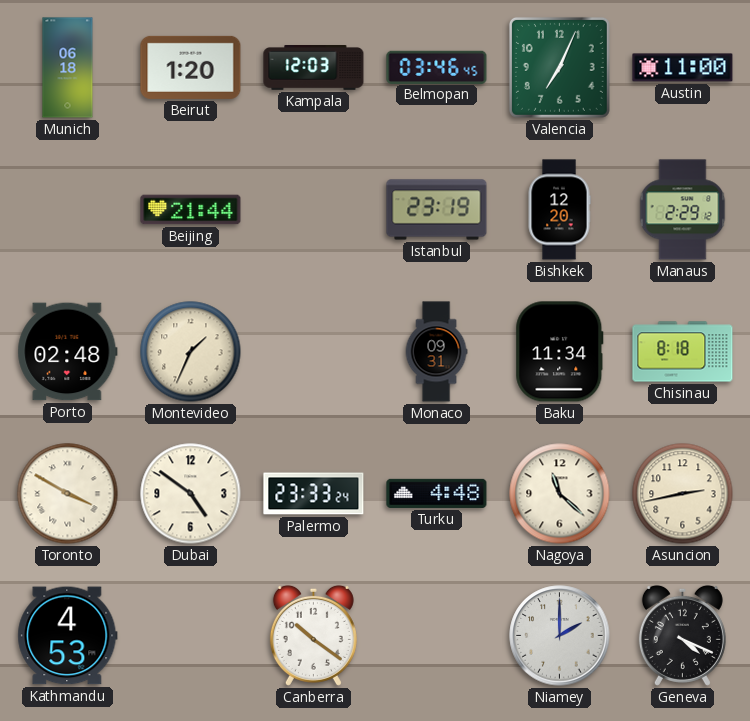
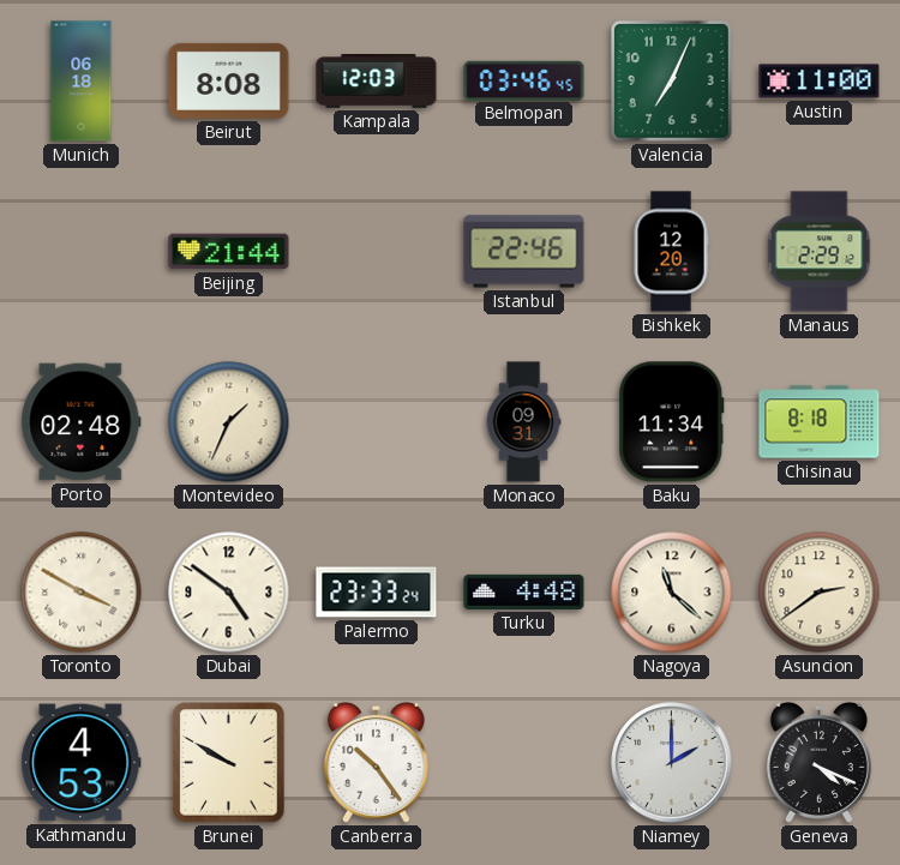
Beirut: 1:20 -> 8:08 (229, 80)
Istanbul: 23:19 -> 22:46 (524, 252)
Asuncion: 2:43 -> 2:39 (820, 593)
Brunei: none -> 9:50 (229, 763)
Canberra: 10:21 -> 10:24 (376, 762)
